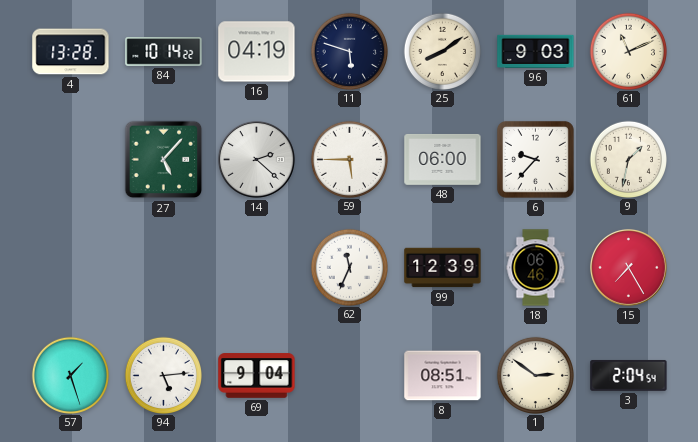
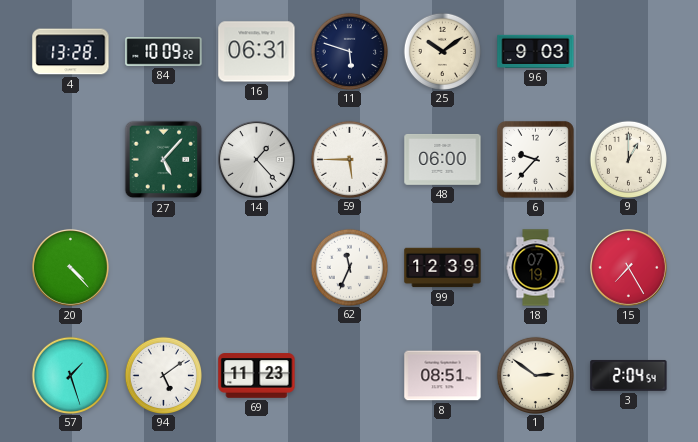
84: 10:14 -> 10:09 (164, 52)
16: 04:19 -> 06:31 (257, 52)
25: 8:09 -> 10:09 (442, 51)
61: 11:11 -> none (628, 51)
14: 2:22 -> 1:23 (256, 159)
9: 1:32 -> 1:00 (628, 159)
20: none -> 4:23 (70, 267)
18: 06:46 -> 07:19 (536, 268)
94: 5:14 -> 5:09 (163, 375)
69: 9:04 -> 11:23 (257, 376)
